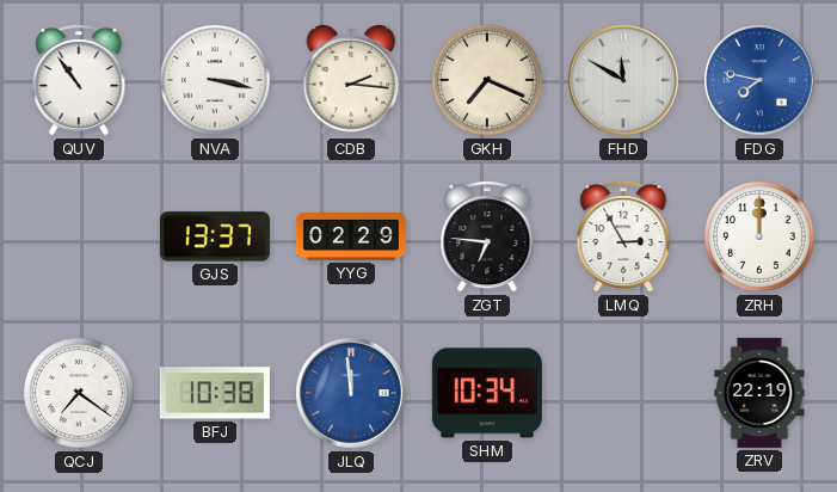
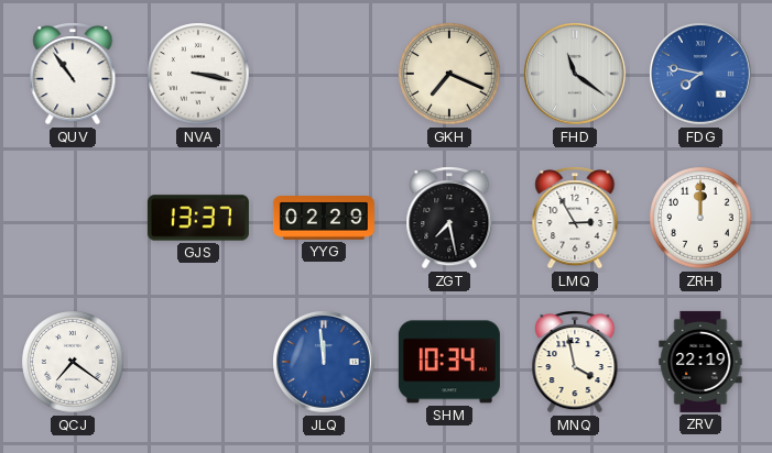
CDB: 2:16 -> none (351, 80)
FHD: 11:50 -> 11:21 (576, 75)
ZGT: 6:46 -> 7:28 (449, 218)
BFJ: 10:38 -> none (215, 393)
MNQ: none -> 3:58 (575, 362)
